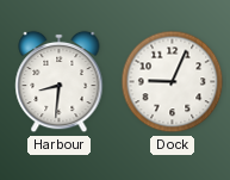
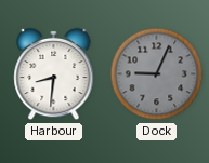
Dock dial: white -> grey (157, 74)
